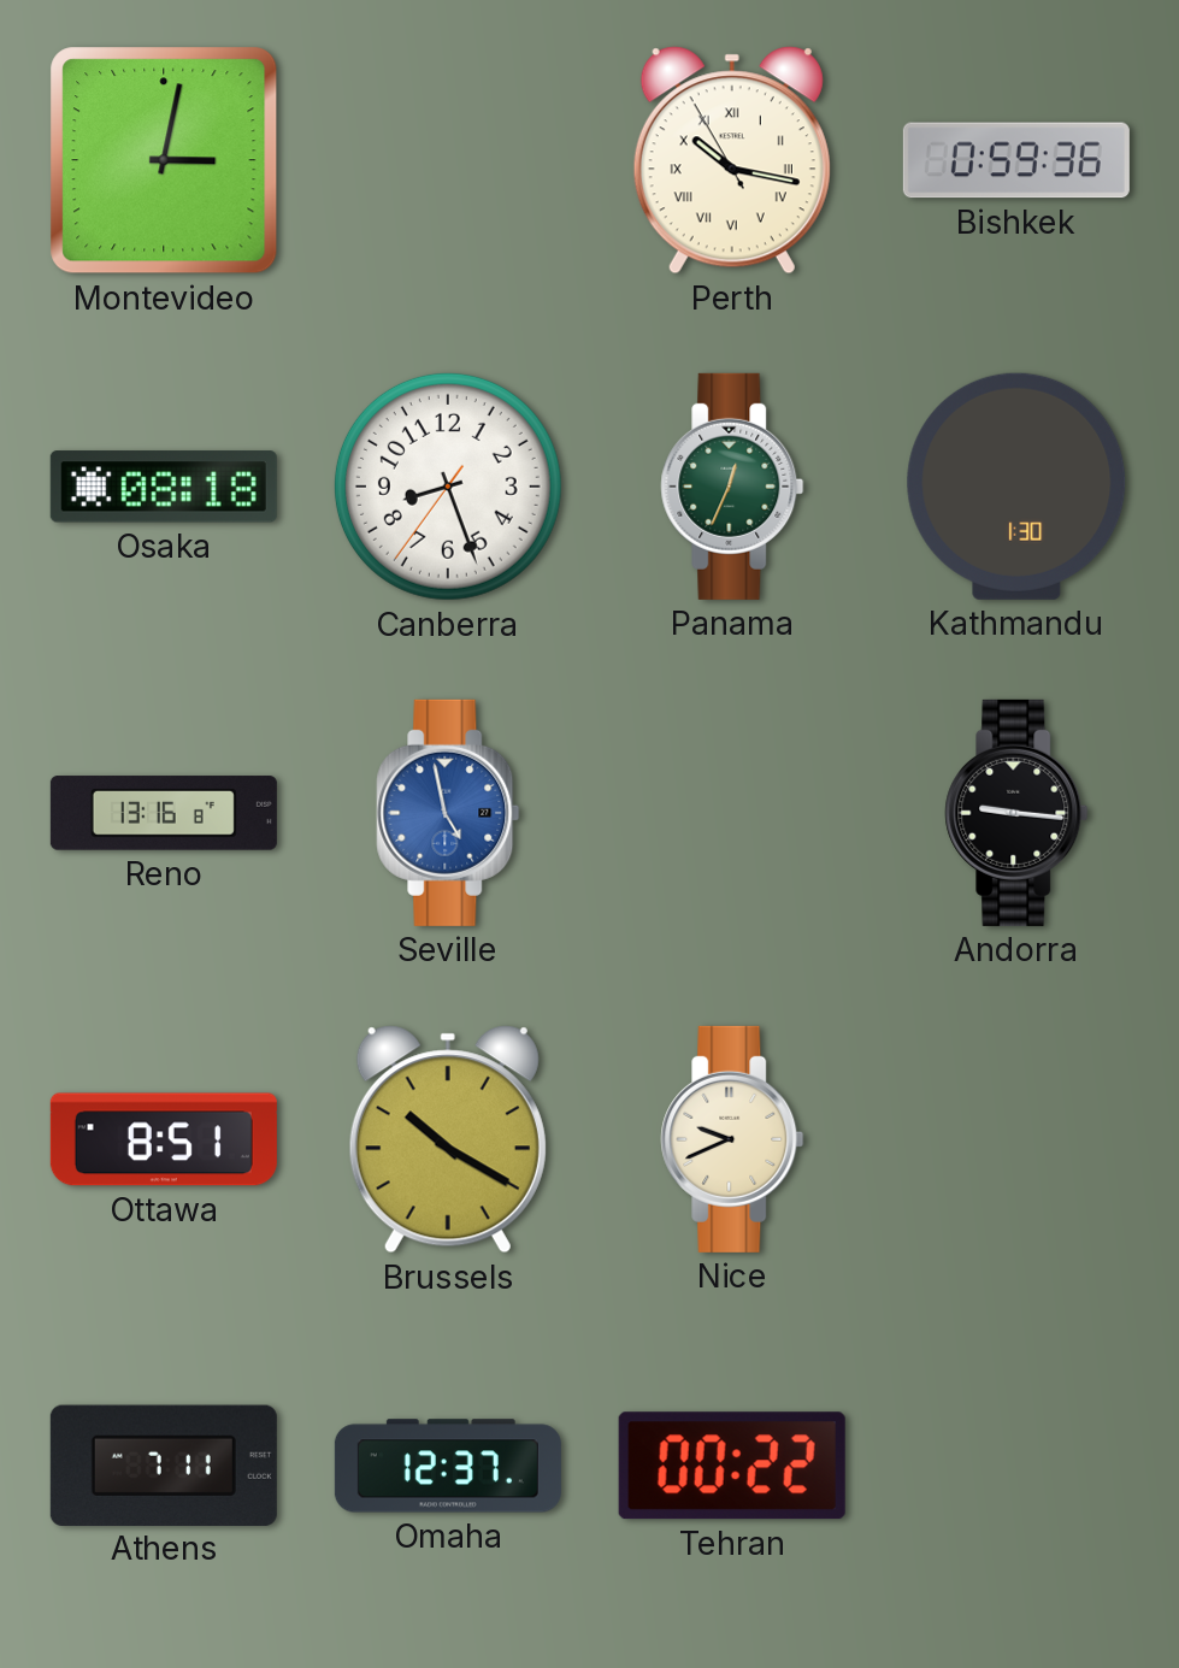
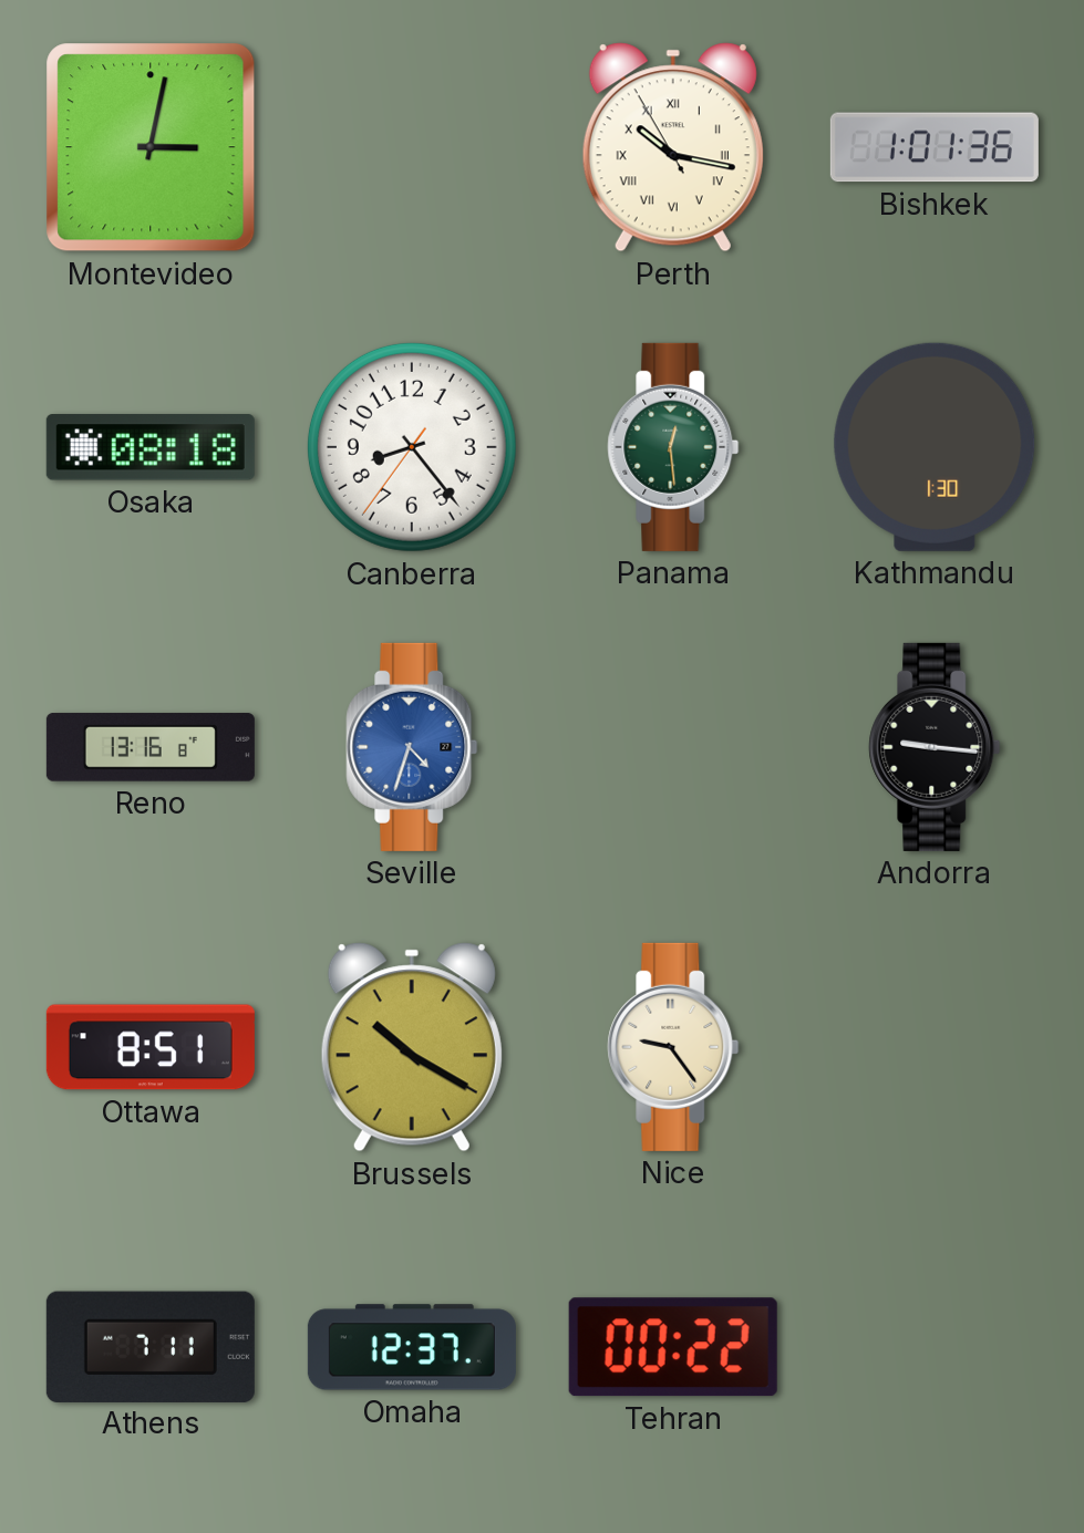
Bishkek: 0:59 -> 1:01 (935, 147)
Canberra: 8:26 -> 8:23 (412, 447)
Panama: 12:34 -> 12:29 (673, 447)
Seville: 4:58 -> 4:33 (412, 747)
Nice: 9:41 -> 9:24 (673, 1047)
